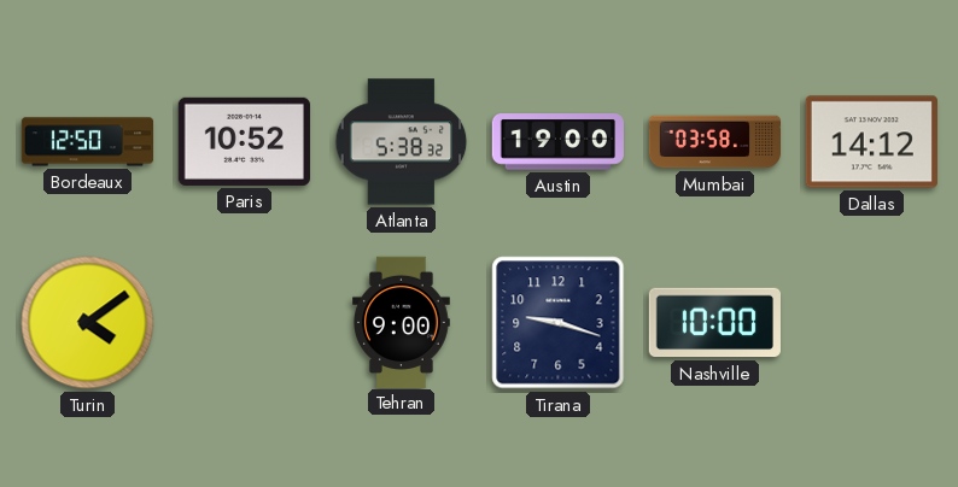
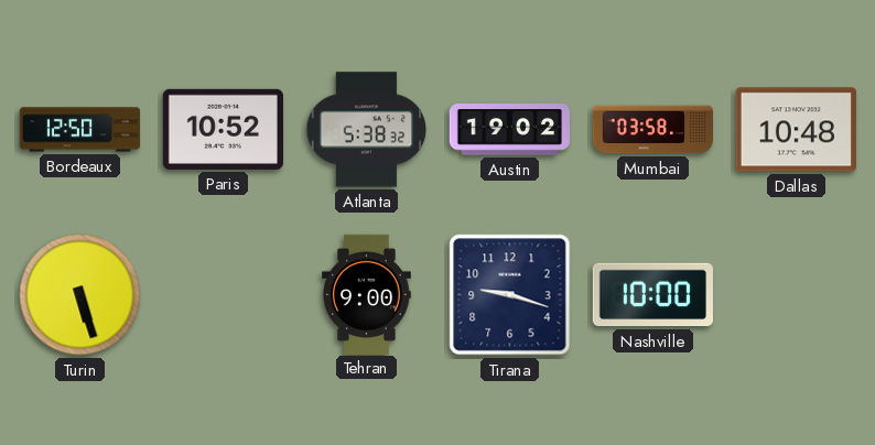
Austin: 19:00 -> 19:02 (509, 130)
Dallas: 14:12 -> 10:48 (796, 130)
Turin: 4:09 -> 5:27 (80, 295)
